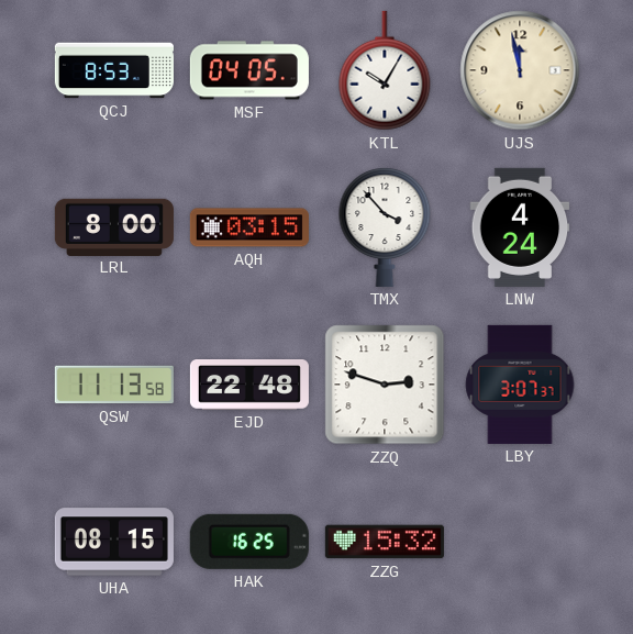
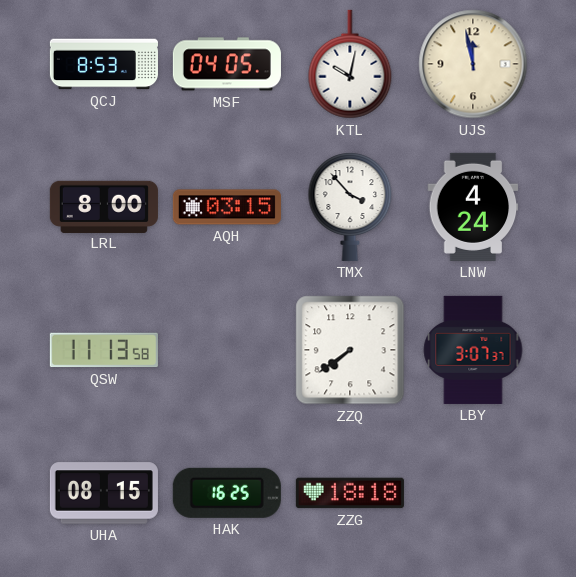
KTL: 10:05 -> 10:02 (350, 64)
EJD: 22:48 -> none (249, 386)
ZZQ: 2:48 -> 7:39 (350, 350)
ZZG: 15:32 -> 18:18 (350, 493)
